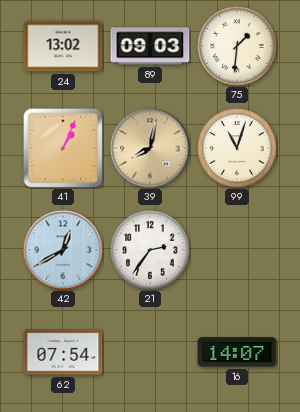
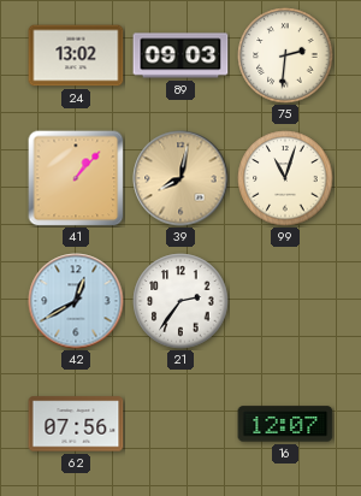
75: 1:31 -> 2:31 (285, 55)
41: 1:04 -> 1:07 (76, 178)
62: 07:54 -> 07:56 (76, 424)
16: 14:07 -> 12:07 (285, 424)
